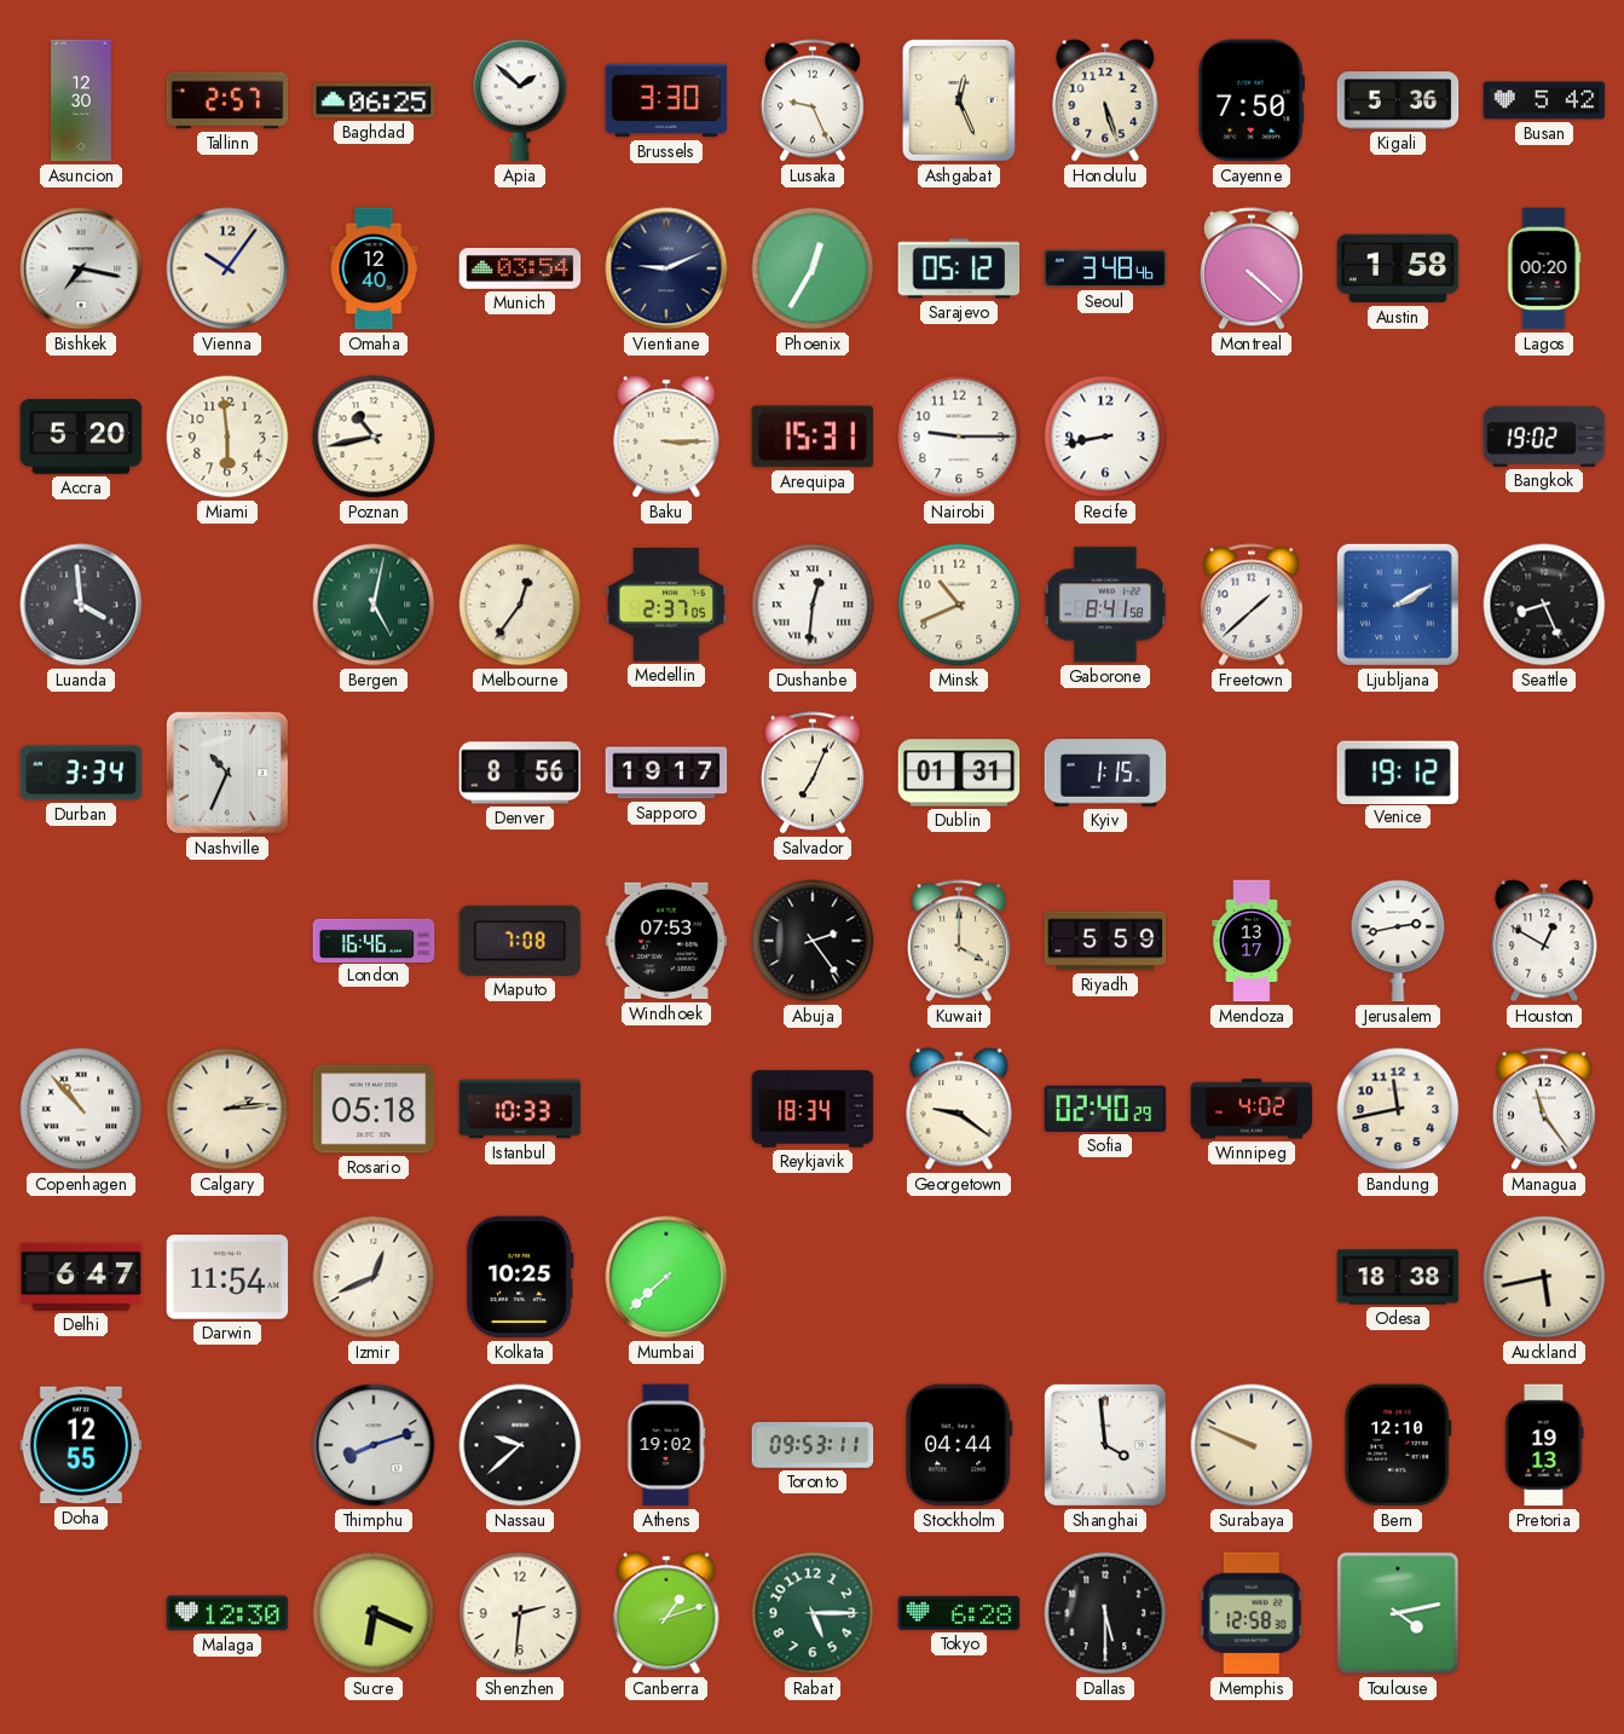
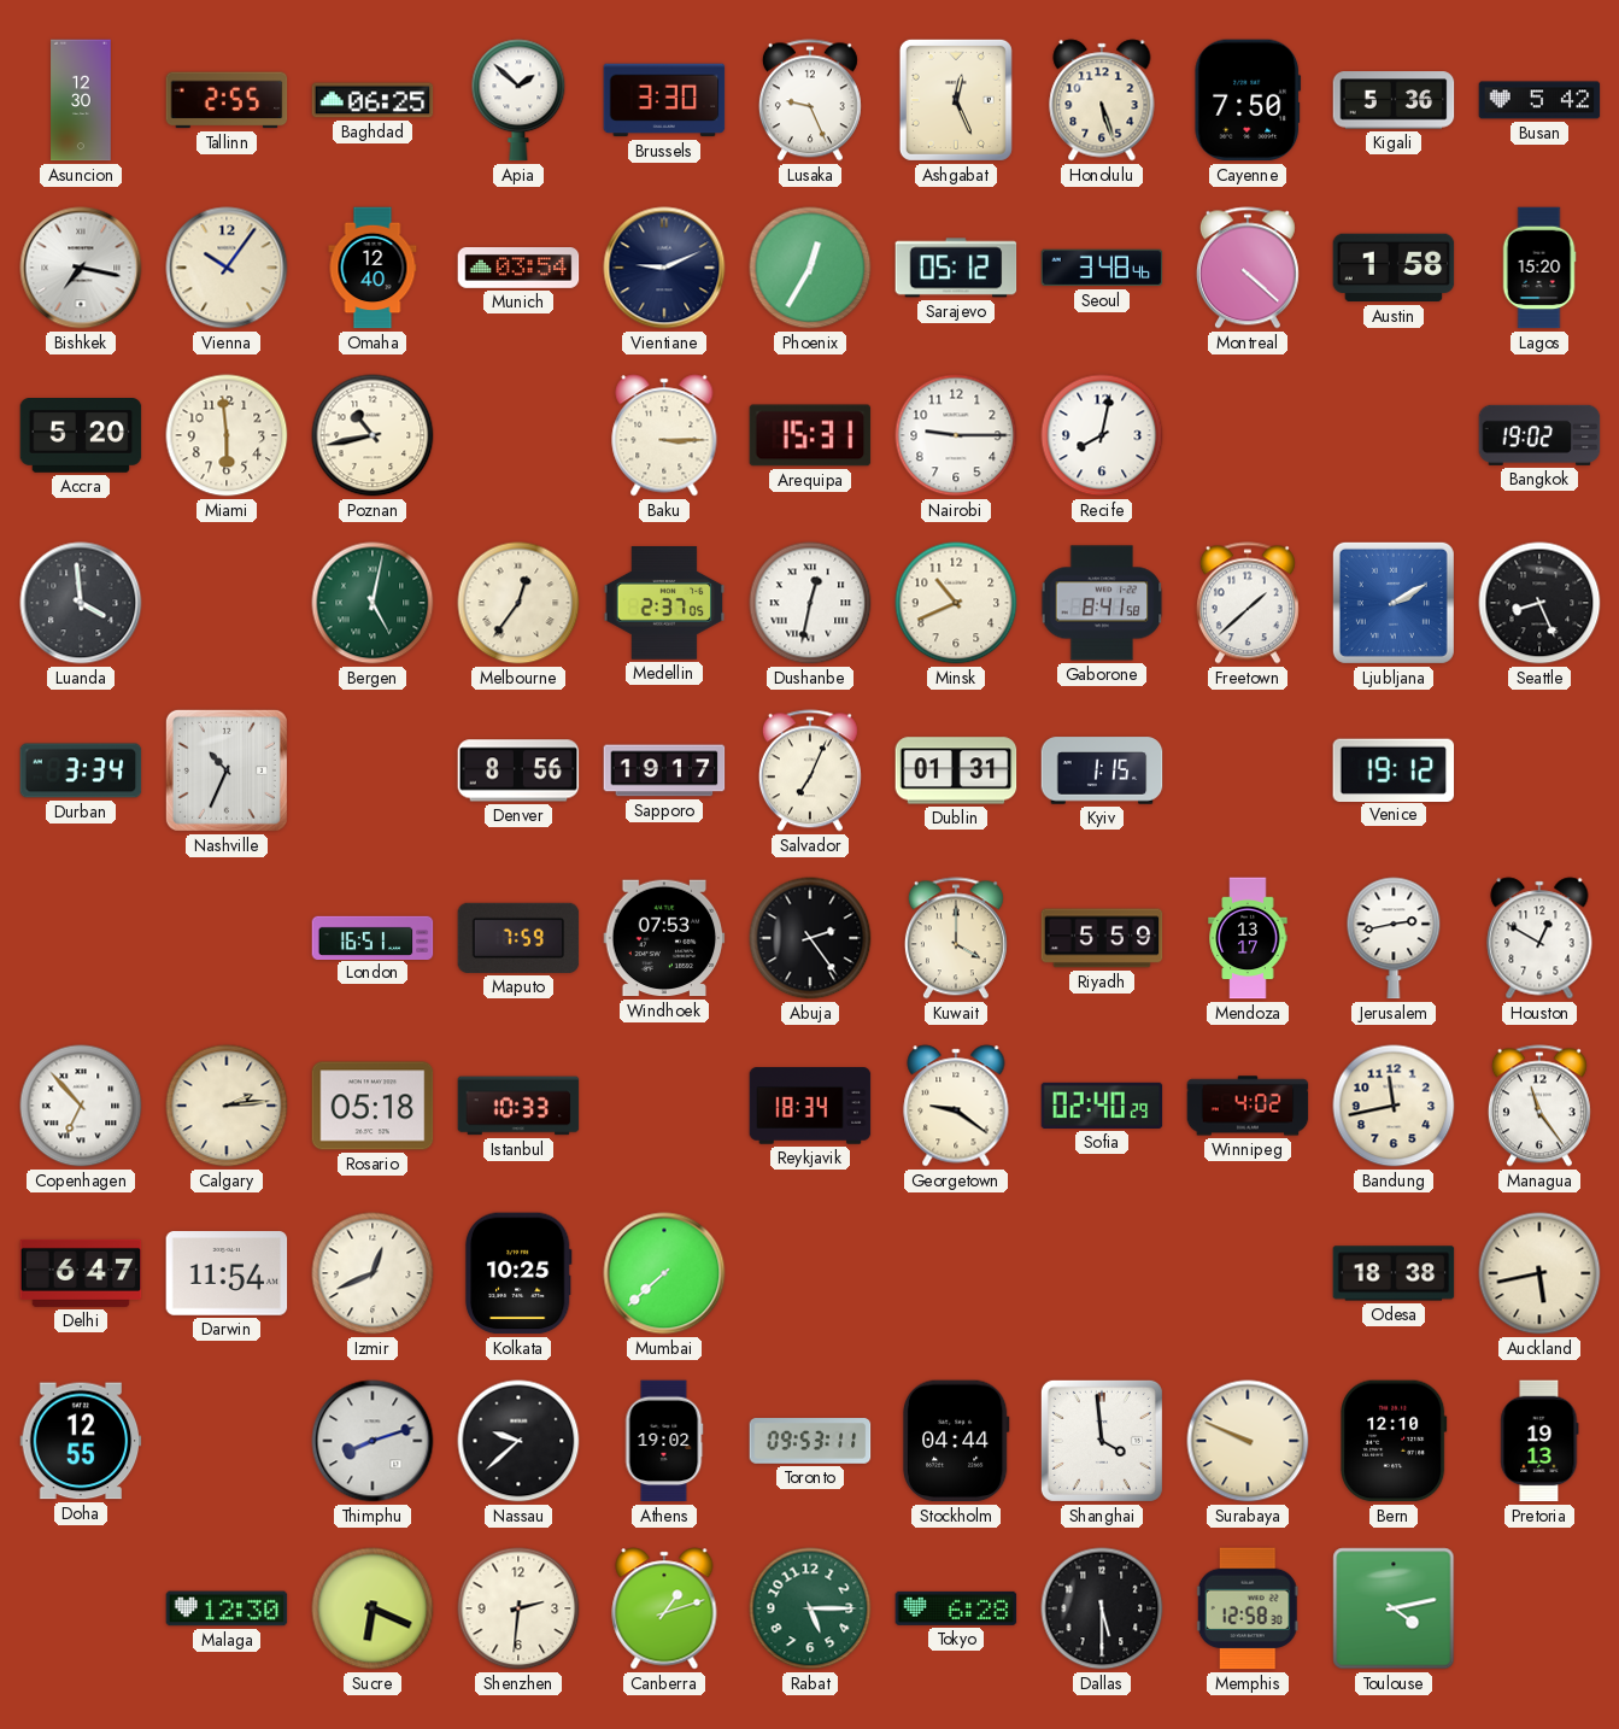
Tallinn: 2:57 -> 2:55 (227, 100)
Lagos: 00:20 -> 15:20 (1539, 268)
Recife: 8:43 -> 8:02 (1102, 435)
Dushanbe: 12:31 -> 12:32 (810, 603)
London: 16:46 -> 16:51 (373, 937)
Maputo: 7:08 -> 7:59 (518, 938)
Copenhagen: 10:53 -> 6:53 (81, 1106)
